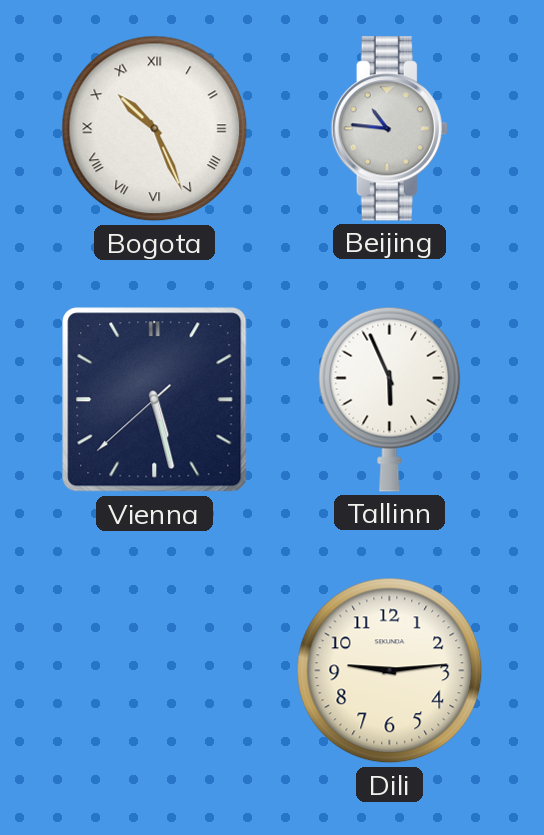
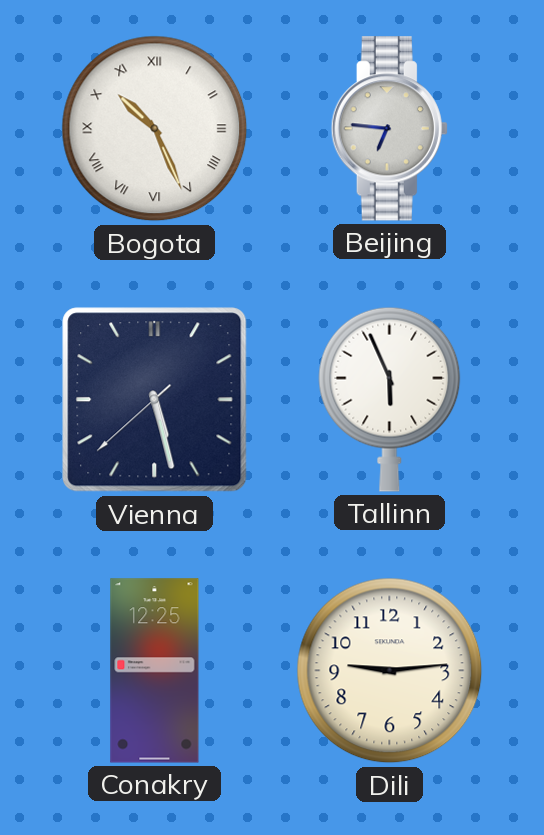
Beijing: 10:46 -> 6:46 (389, 129)
Conakry: none -> 12:25 (155, 671)
